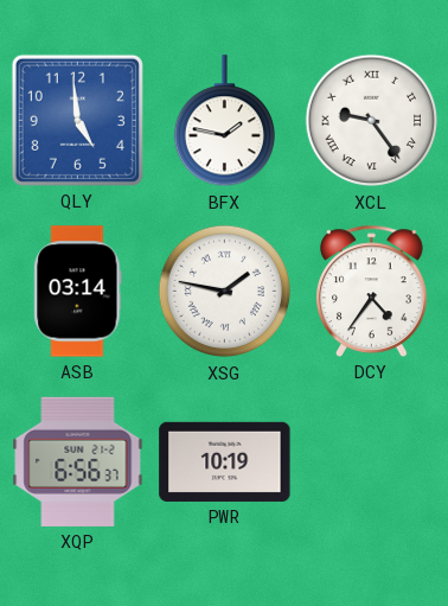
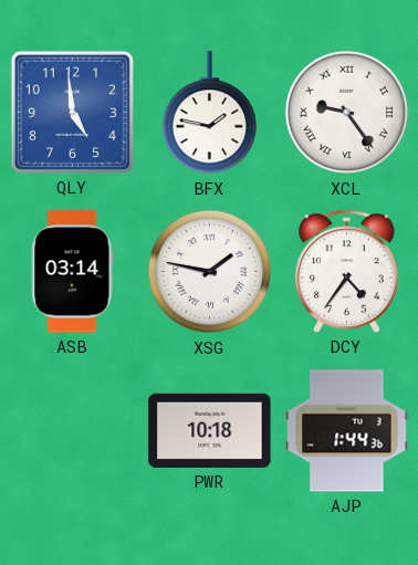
XQP: 6:56 -> none (78, 461)
PWR: 10:19 -> 10:18 (210, 430)
AJP: none -> 1:44 (347, 431)
